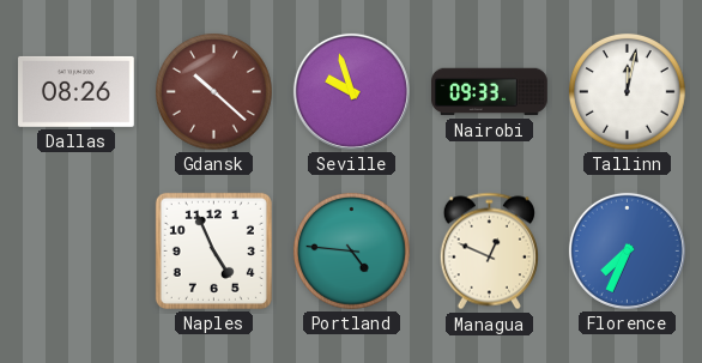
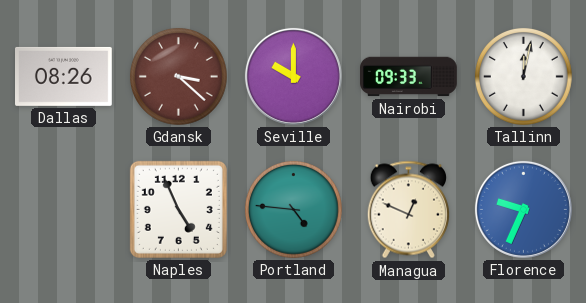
Gdansk: 10:22 -> 3:22 (178, 76)
Seville: 9:57 -> 10:00 (293, 76)
Florence: 7:34 -> 9:34 (523, 209)
